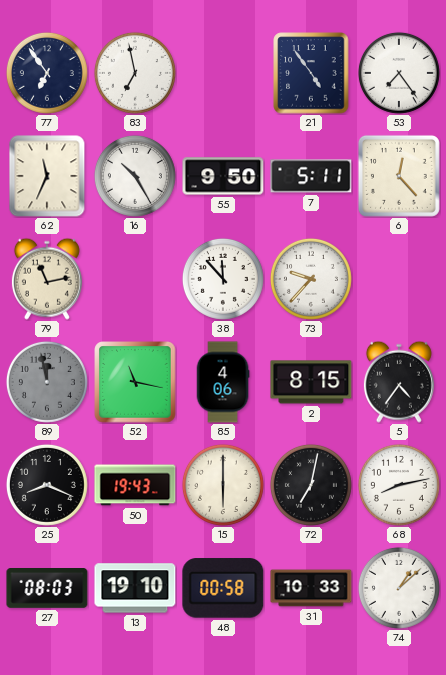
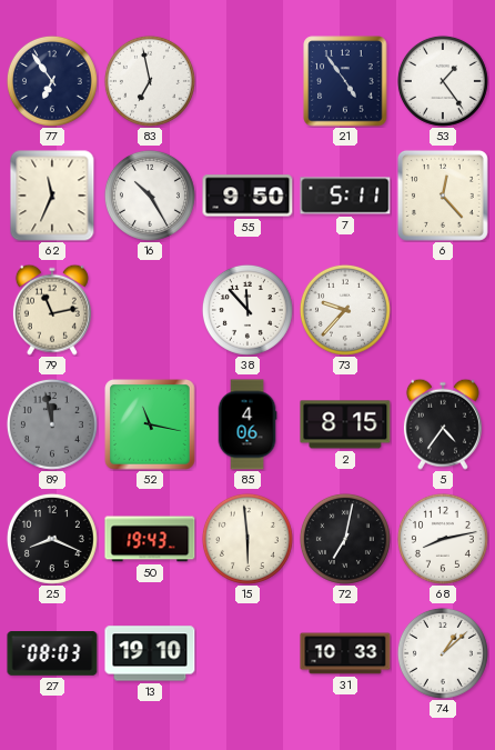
53: 7:24 -> 1:24 (443, 81)
15: 6:00 -> 5:59 (247, 539)
48: 00:58 -> none (223, 588)
